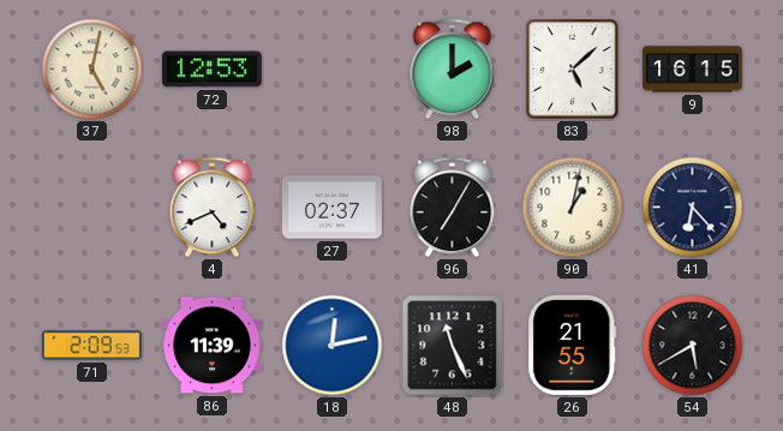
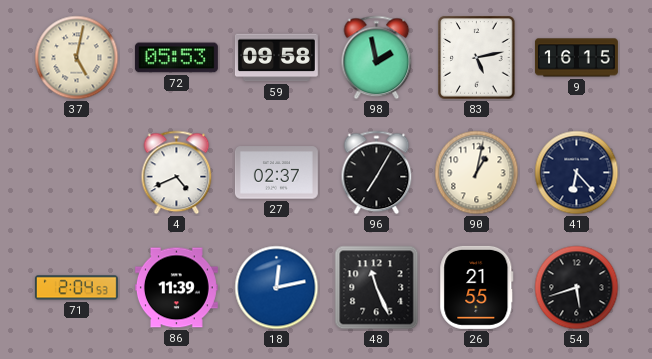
72: 12:53 -> 05:53 (176, 58)
59: none -> 09:58 (276, 58)
98: 2:00 -> 1:58 (377, 58)
83: 5:08 -> 5:13 (477, 58)
71: 2:09 -> 2:04 (76, 288)
54: 5:40 -> 5:42 (577, 288)
